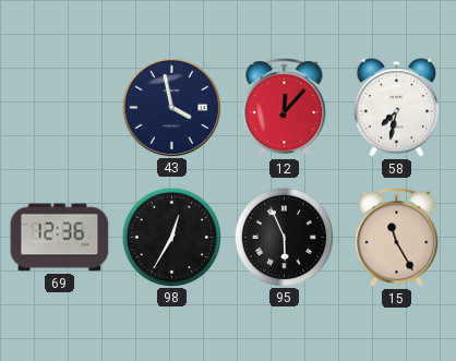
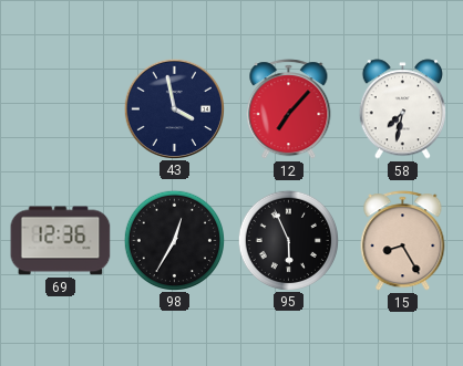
12: 12:07 -> 7:07 (289, 109)
15: 11:25 -> 8:25 (403, 241)
